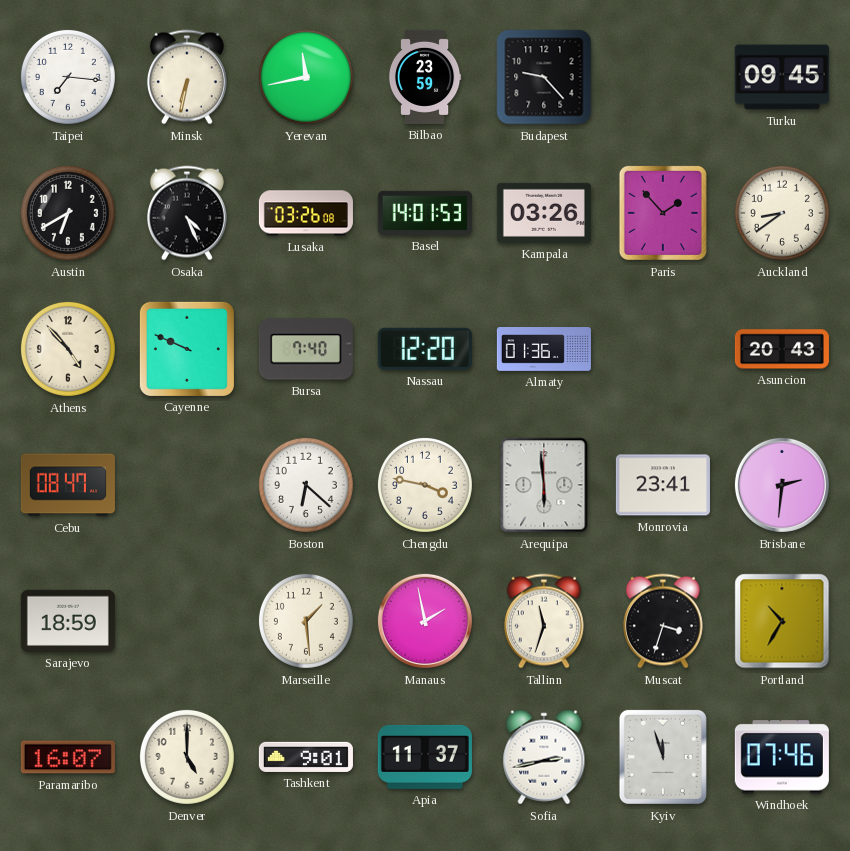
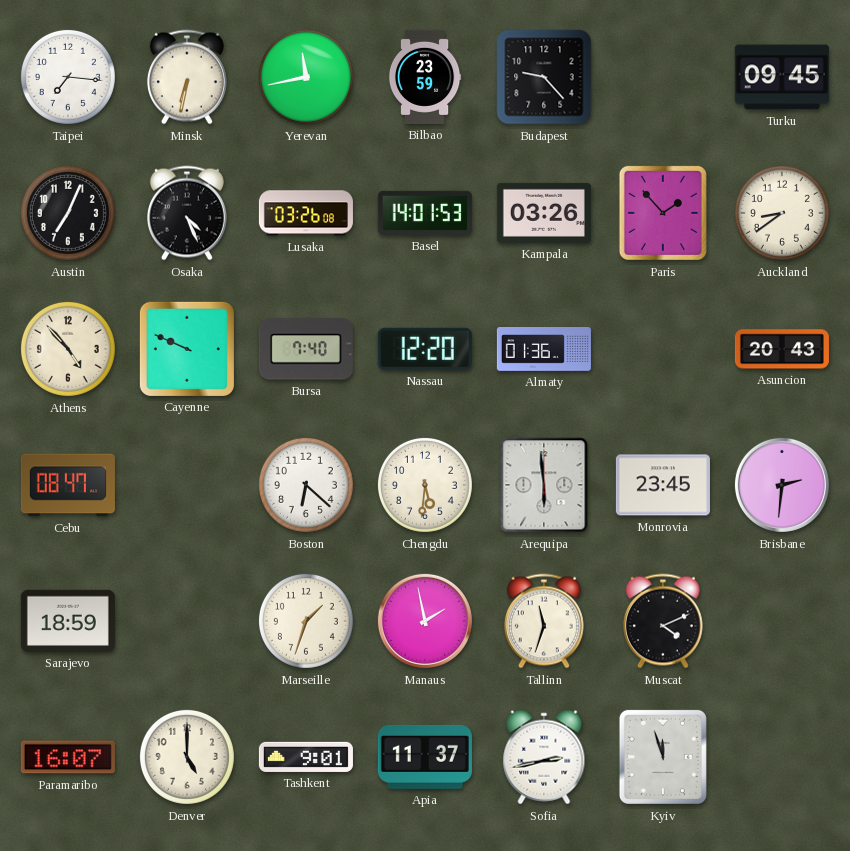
Austin: 6:40 -> 7:04 (68, 213)
Chengdu: 3:47 -> 5:31 (425, 485)
Monrovia: 23:41 -> 23:45 (663, 485)
Marseille: 1:29 -> 1:33 (306, 621)
Muscat: 3:33 -> 4:11 (663, 621)
Portland: 10:35 -> none (782, 621)
Windhoek: 07:46 -> none (782, 757)
